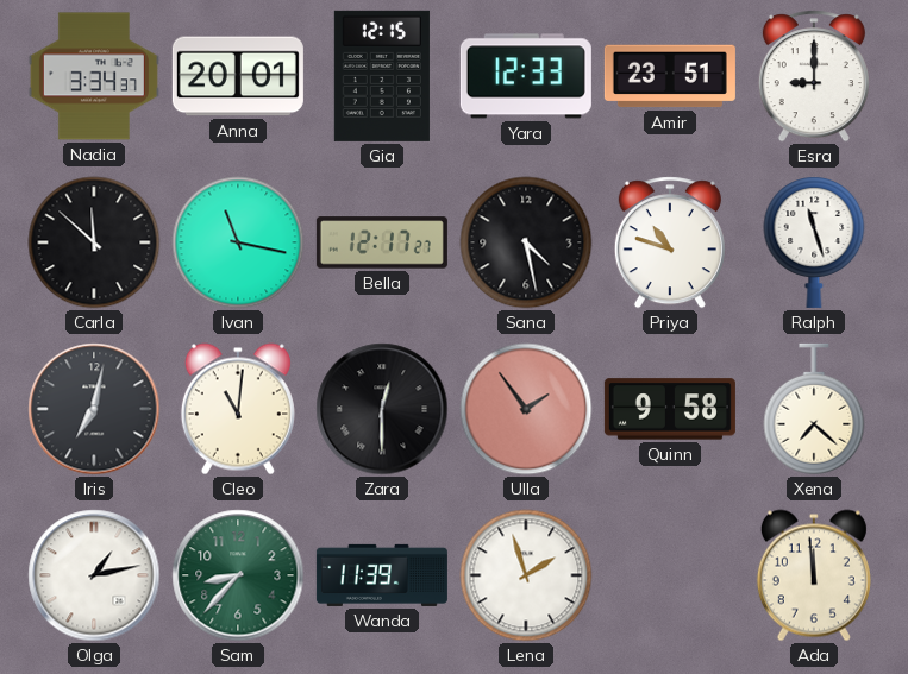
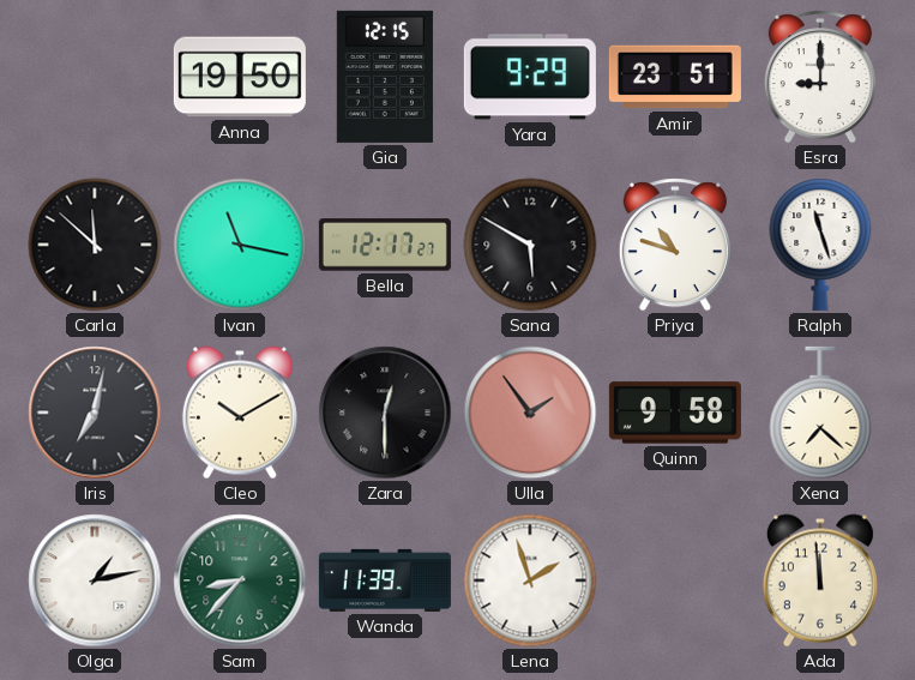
Nadia: 3:34 -> none (94, 76)
Anna: 20:01 -> 19:50 (240, 77)
Yara: 12:33 -> 9:29 (530, 77)
Sana: 4:28 -> 5:50 (530, 245)
Cleo: 11:01 -> 10:10 (240, 413)
